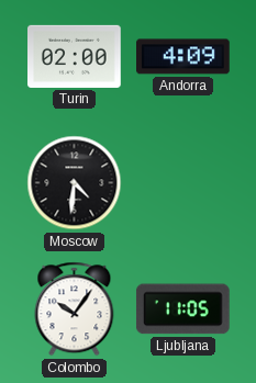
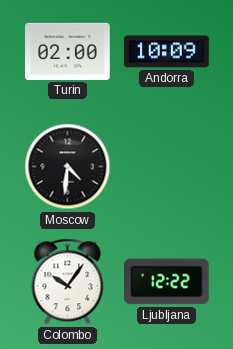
Andorra: 4:09 -> 10:09 (167, 52)
Ljubljana: 11:05 -> 12:22 (166, 282)
